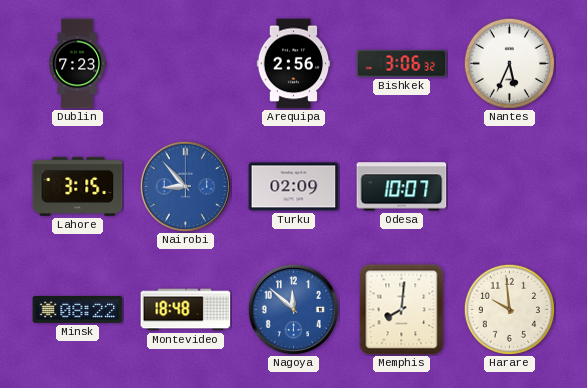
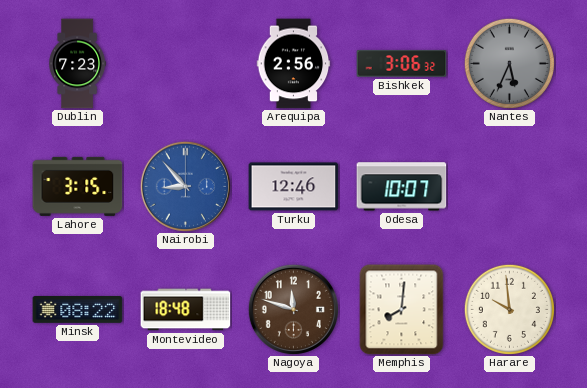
Nantes dial: white -> grey (509, 63)
Turku: 02:09 -> 12:46 (294, 187)
Nagoya: 11:52 -> 11:48 (293, 309)
Nagoya dial: blue -> brown (293, 309)
